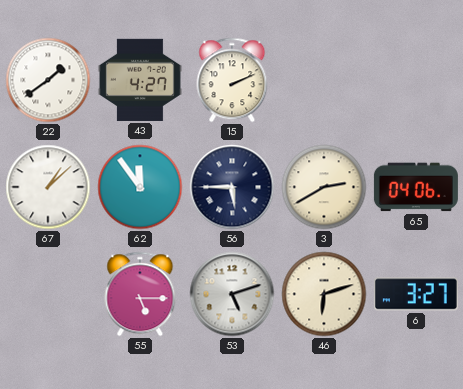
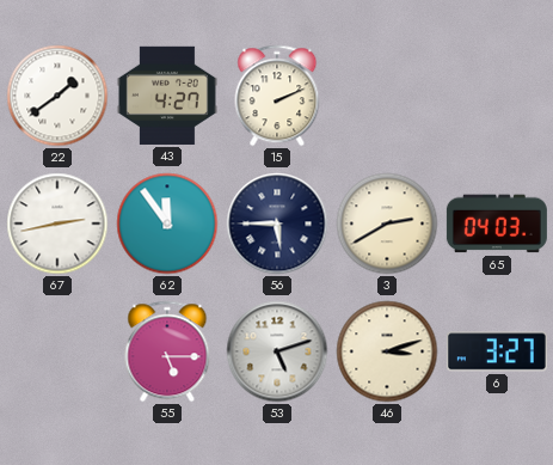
67: 1:08 -> 2:43 (57, 224)
65: 04:06 -> 04:03 (497, 224)
46: 6:12 -> 3:12 (387, 351)
